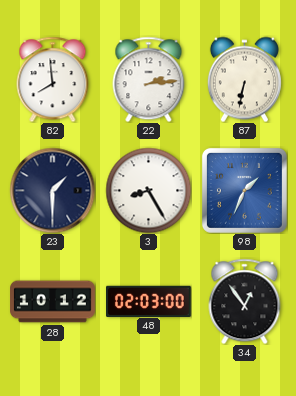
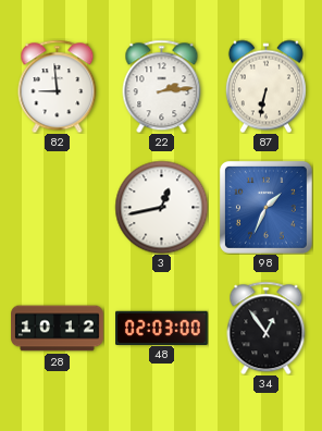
82: 7:59 -> 8:59 (58, 86)
23: 1:30 -> none (52, 190)
3: 8:25 -> 12:43 (161, 207)
